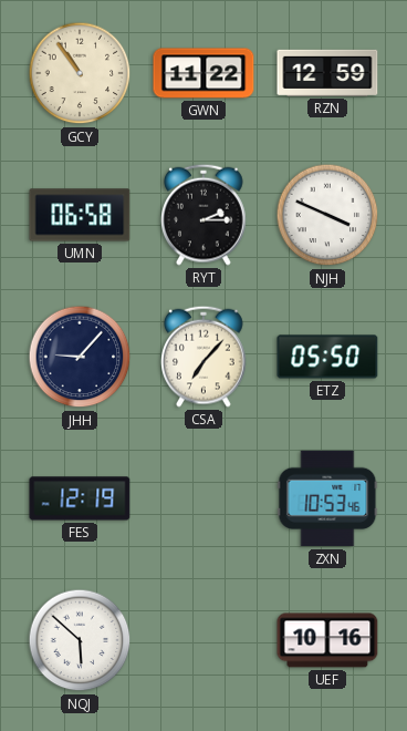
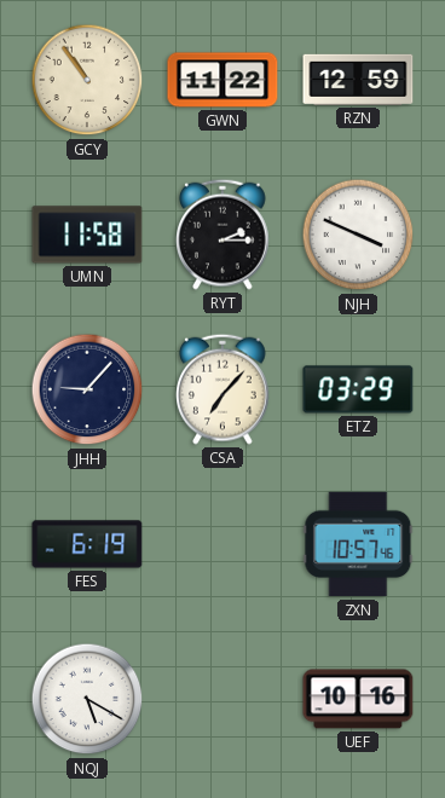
UMN: 06:58 -> 11:58 (87, 235)
ETZ: 05:50 -> 03:29 (358, 389)
FES: 12:19 -> 6:19 (87, 544)
ZXN: 10:53 -> 10:57 (358, 544)
NQJ: 5:52 -> 5:20 (87, 699)
